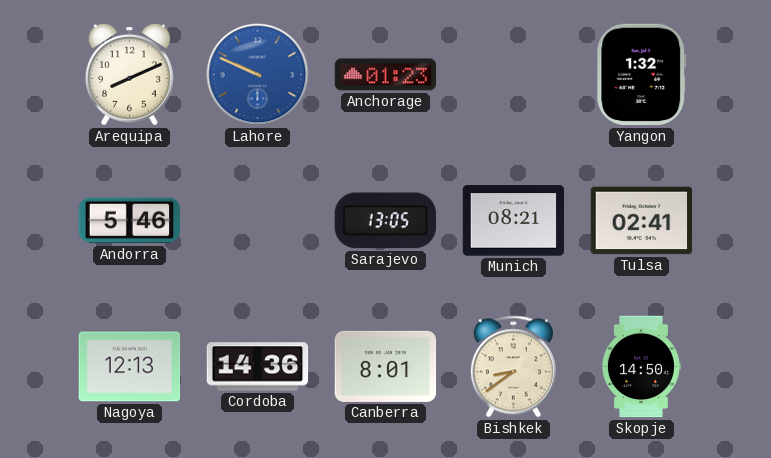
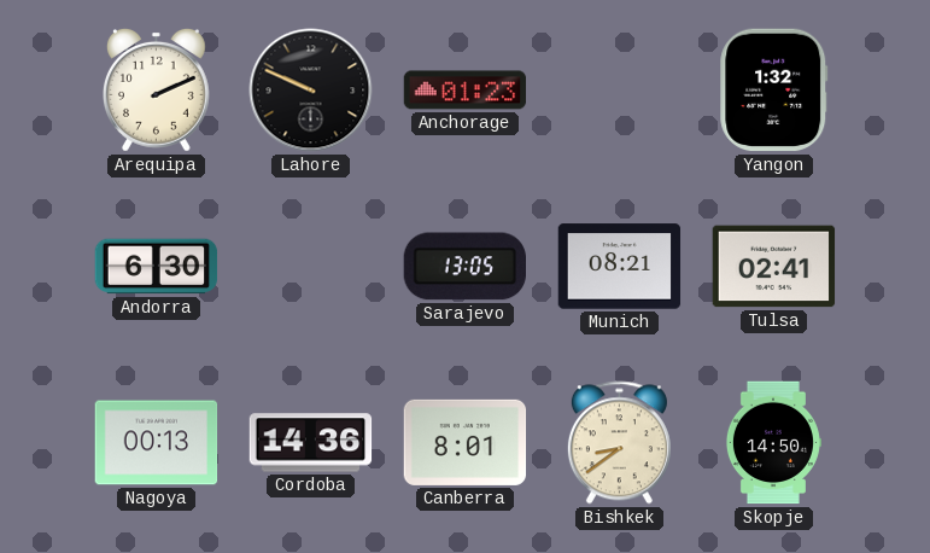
Arequipa: 8:11 -> 2:11 (157, 89)
Lahore dial: blue -> black (311, 91)
Andorra: 5:46 -> 6:30 (157, 267)
Nagoya: 12:13 -> 00:13 (157, 443)
